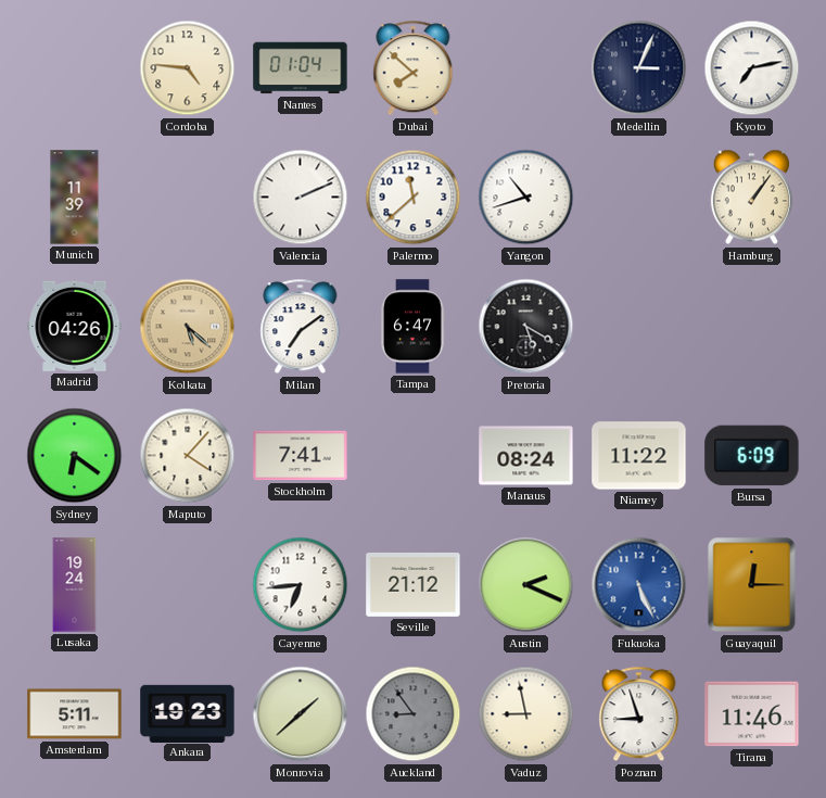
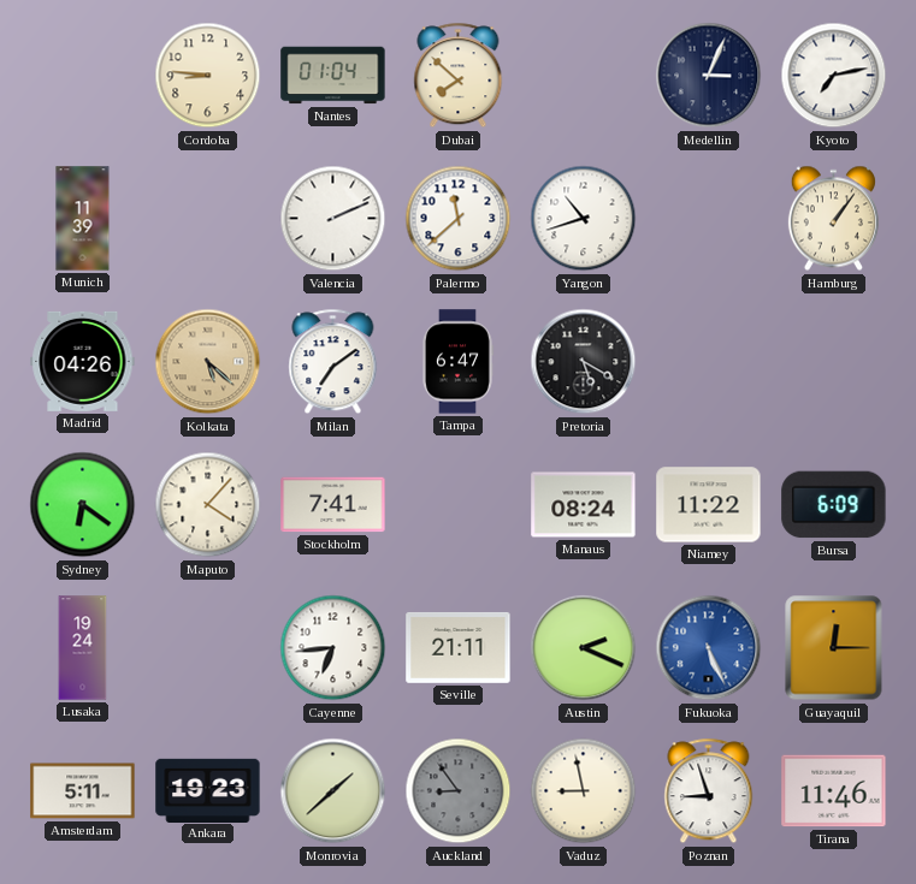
Cordoba: 4:46 -> 8:46 (208, 76)
Seville: 21:12 -> 21:11 (459, 647)
